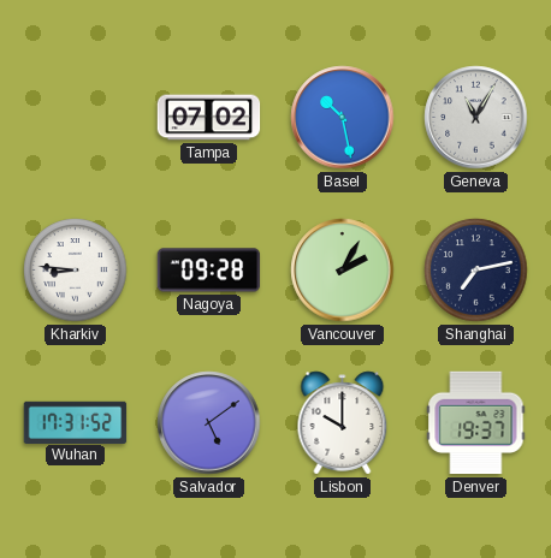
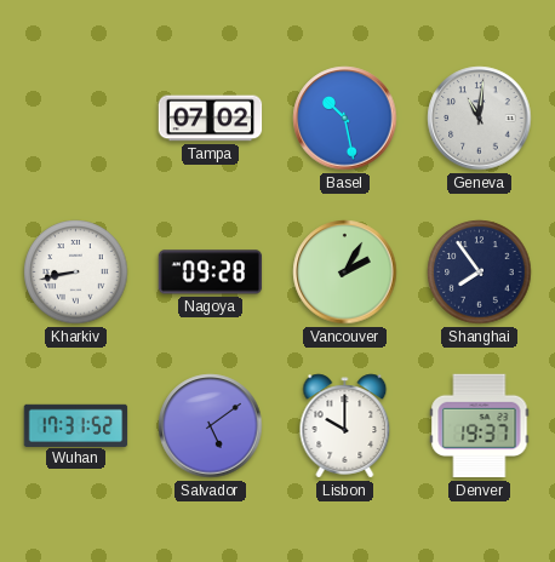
Geneva: 11:05 -> 11:01 (480, 119)
Kharkiv: 8:46 -> 8:43 (76, 273)
Shanghai: 7:13 -> 7:54 (480, 273)
